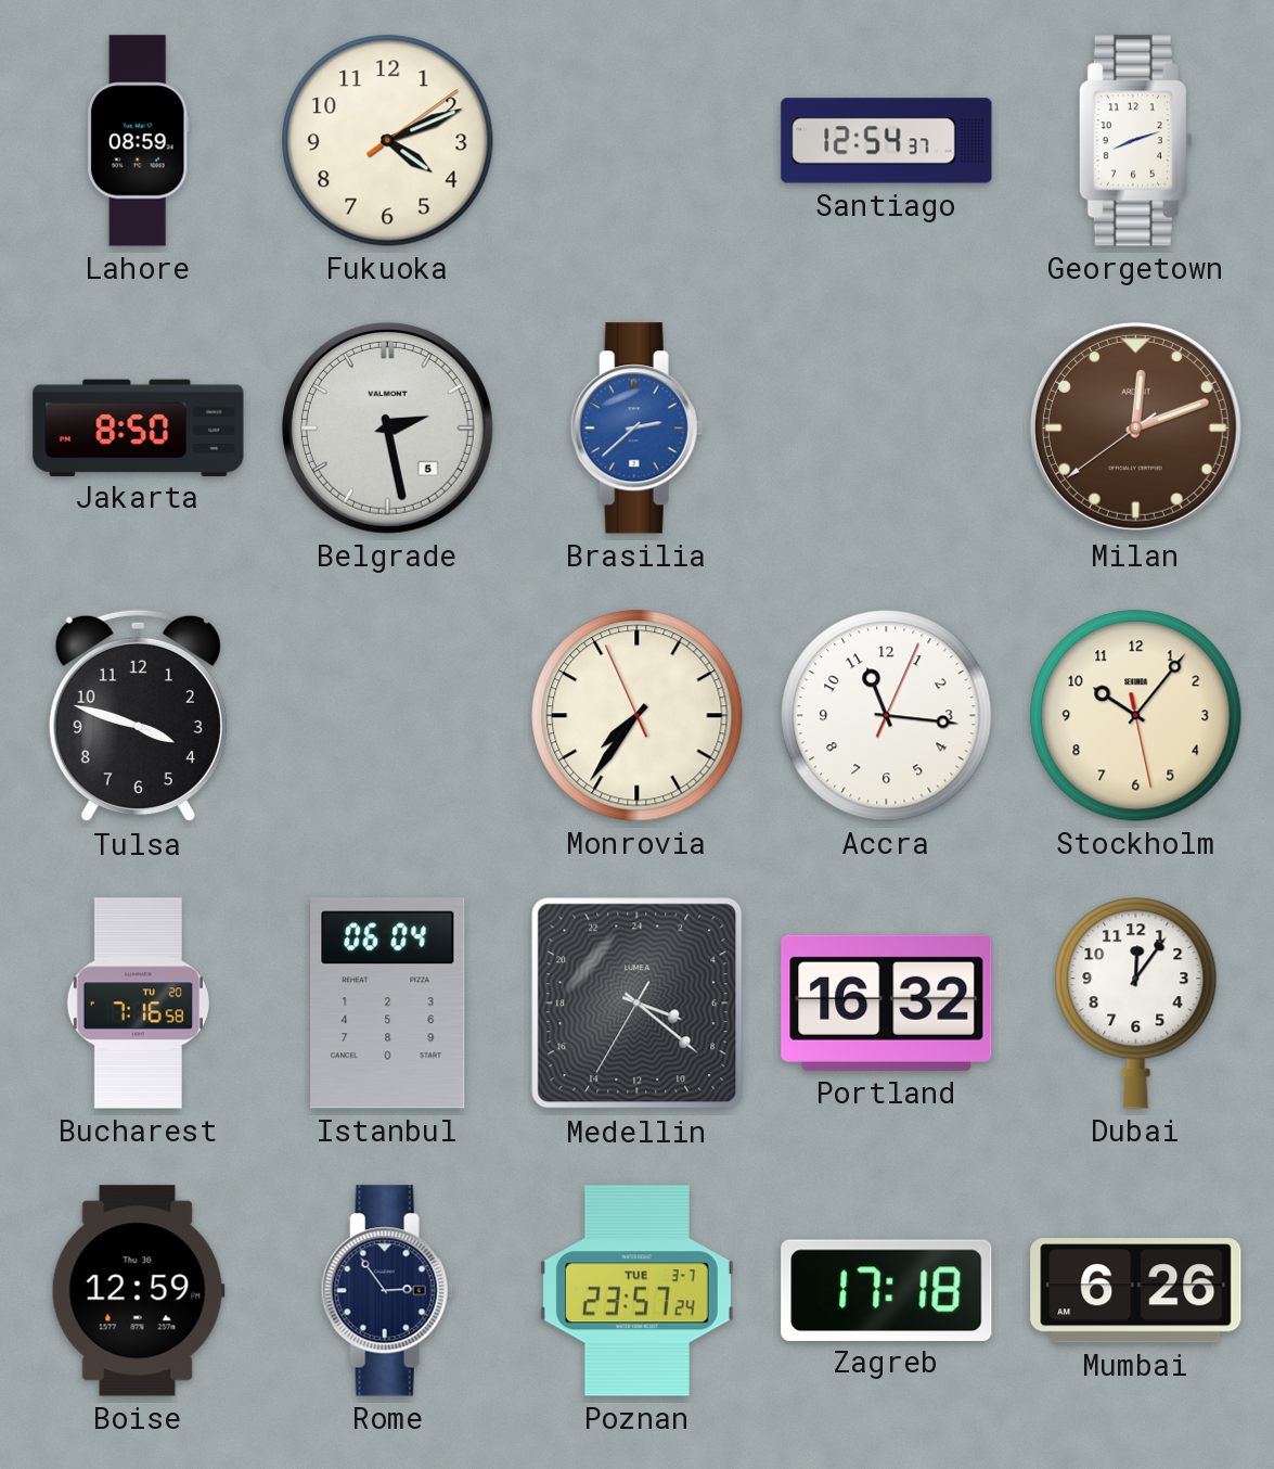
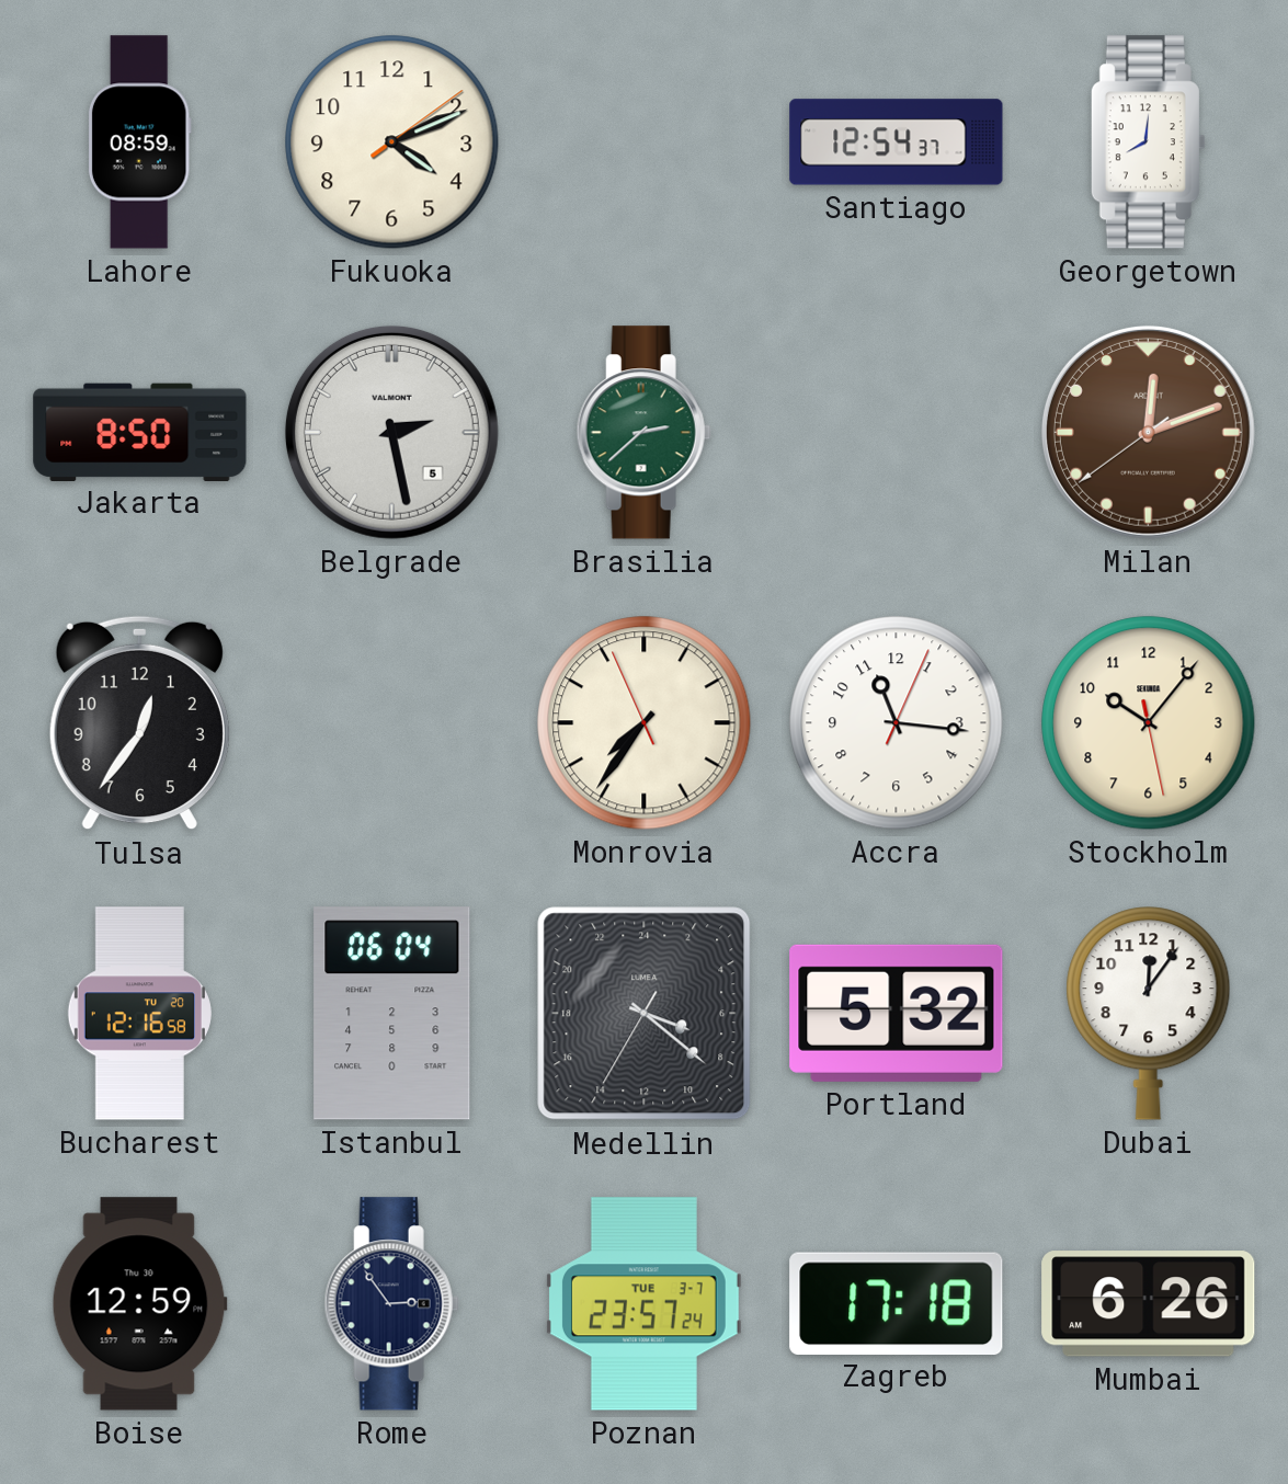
Georgetown: 8:12 -> 8:01 (1148, 142)
Brasilia dial: blue -> green (643, 433)
Tulsa: 3:48 -> 12:36 (139, 723)
Bucharest: 7:16 -> 12:16 (139, 1014)
Portland: 16:32 -> 5:32 (897, 1013)
